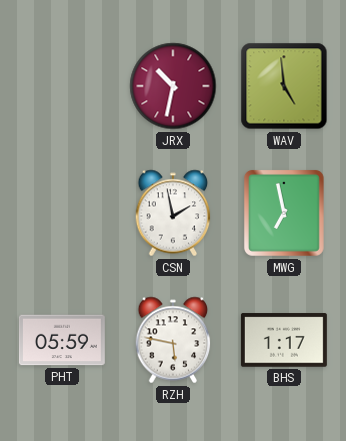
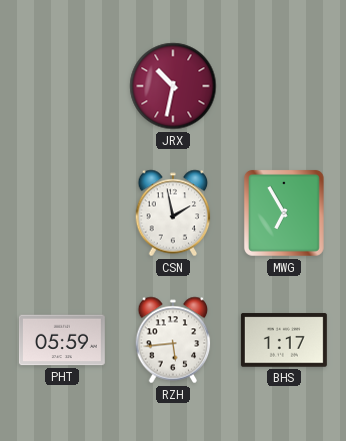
WAV: 4:59 -> none (284, 86)
MWG: 6:58 -> 6:55 (284, 213)
RZH: 5:47 -> 5:44 (173, 340)
